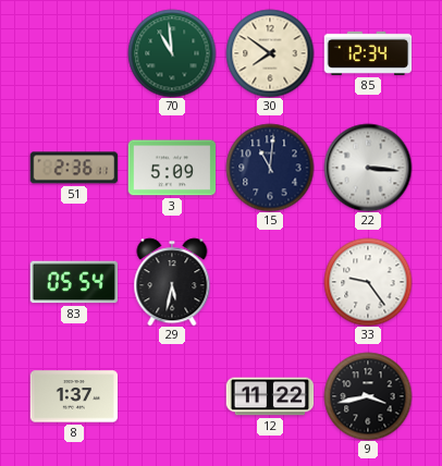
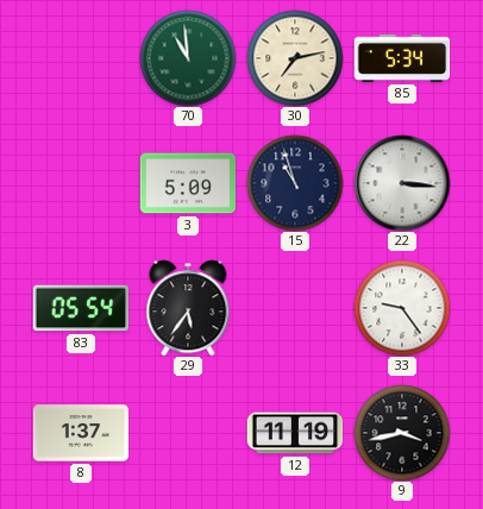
30: 7:51 -> 7:13 (295, 58)
85: 12:34 -> 5:34 (402, 58)
51: 2:36 -> none (74, 168)
15: 11:01 -> 10:57 (295, 183)
29: 5:32 -> 5:36 (188, 308)
12: 11:22 -> 11:19 (295, 433)
